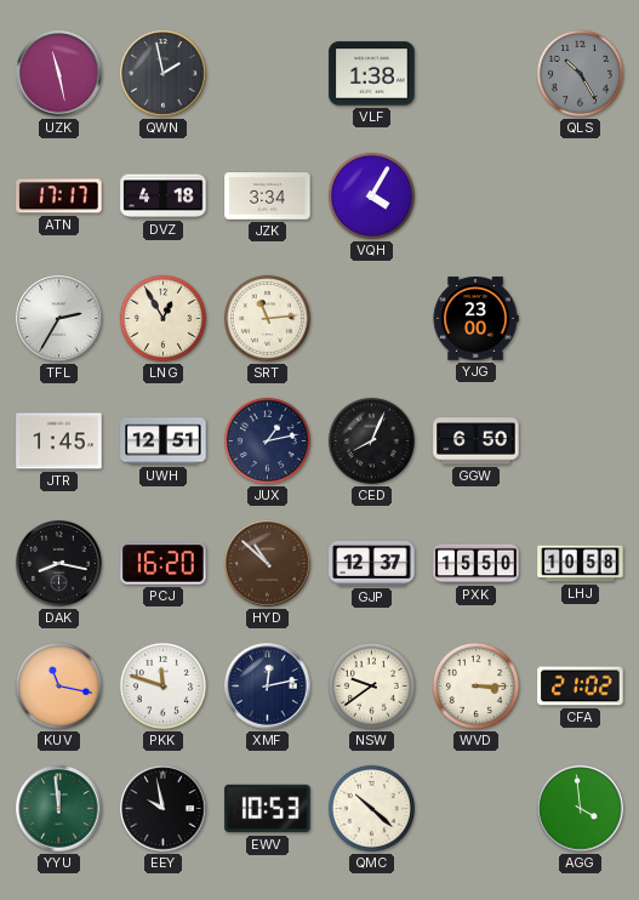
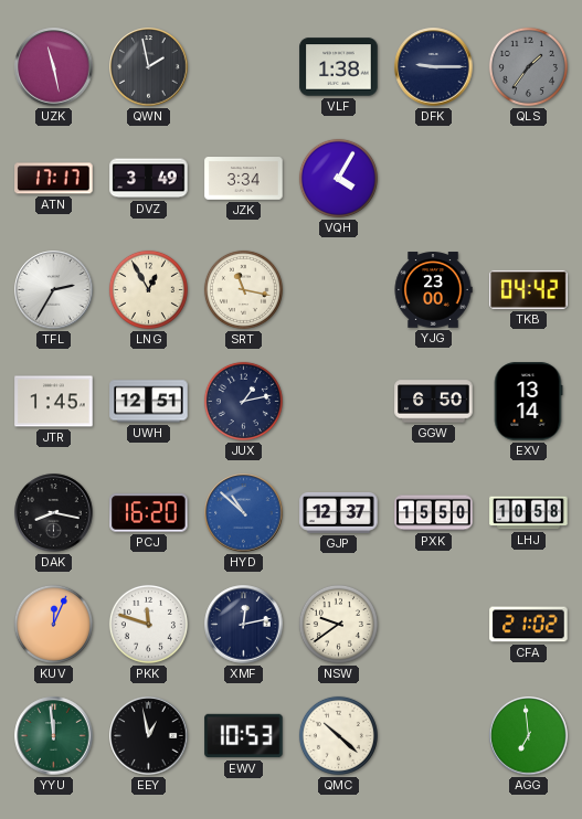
DFK: none -> 9:15 (434, 67)
QLS: 10:25 -> 1:36 (528, 66)
DVZ: 4:18 -> 3:49 (149, 179)
SRT: 11:14 -> 11:17 (243, 289)
TKB: none -> 04:42 (529, 289)
CED: 8:04 -> none (371, 440)
EXV: none -> 13:14 (528, 402)
HYD dial: brown -> blue (244, 513)
KUV: 11:17 -> 12:04 (53, 624)
WVD: 3:15 -> none (475, 685)
EEY: 9:58 -> 12:58 (149, 736)
AGG: 3:59 -> 6:59 (529, 736)
